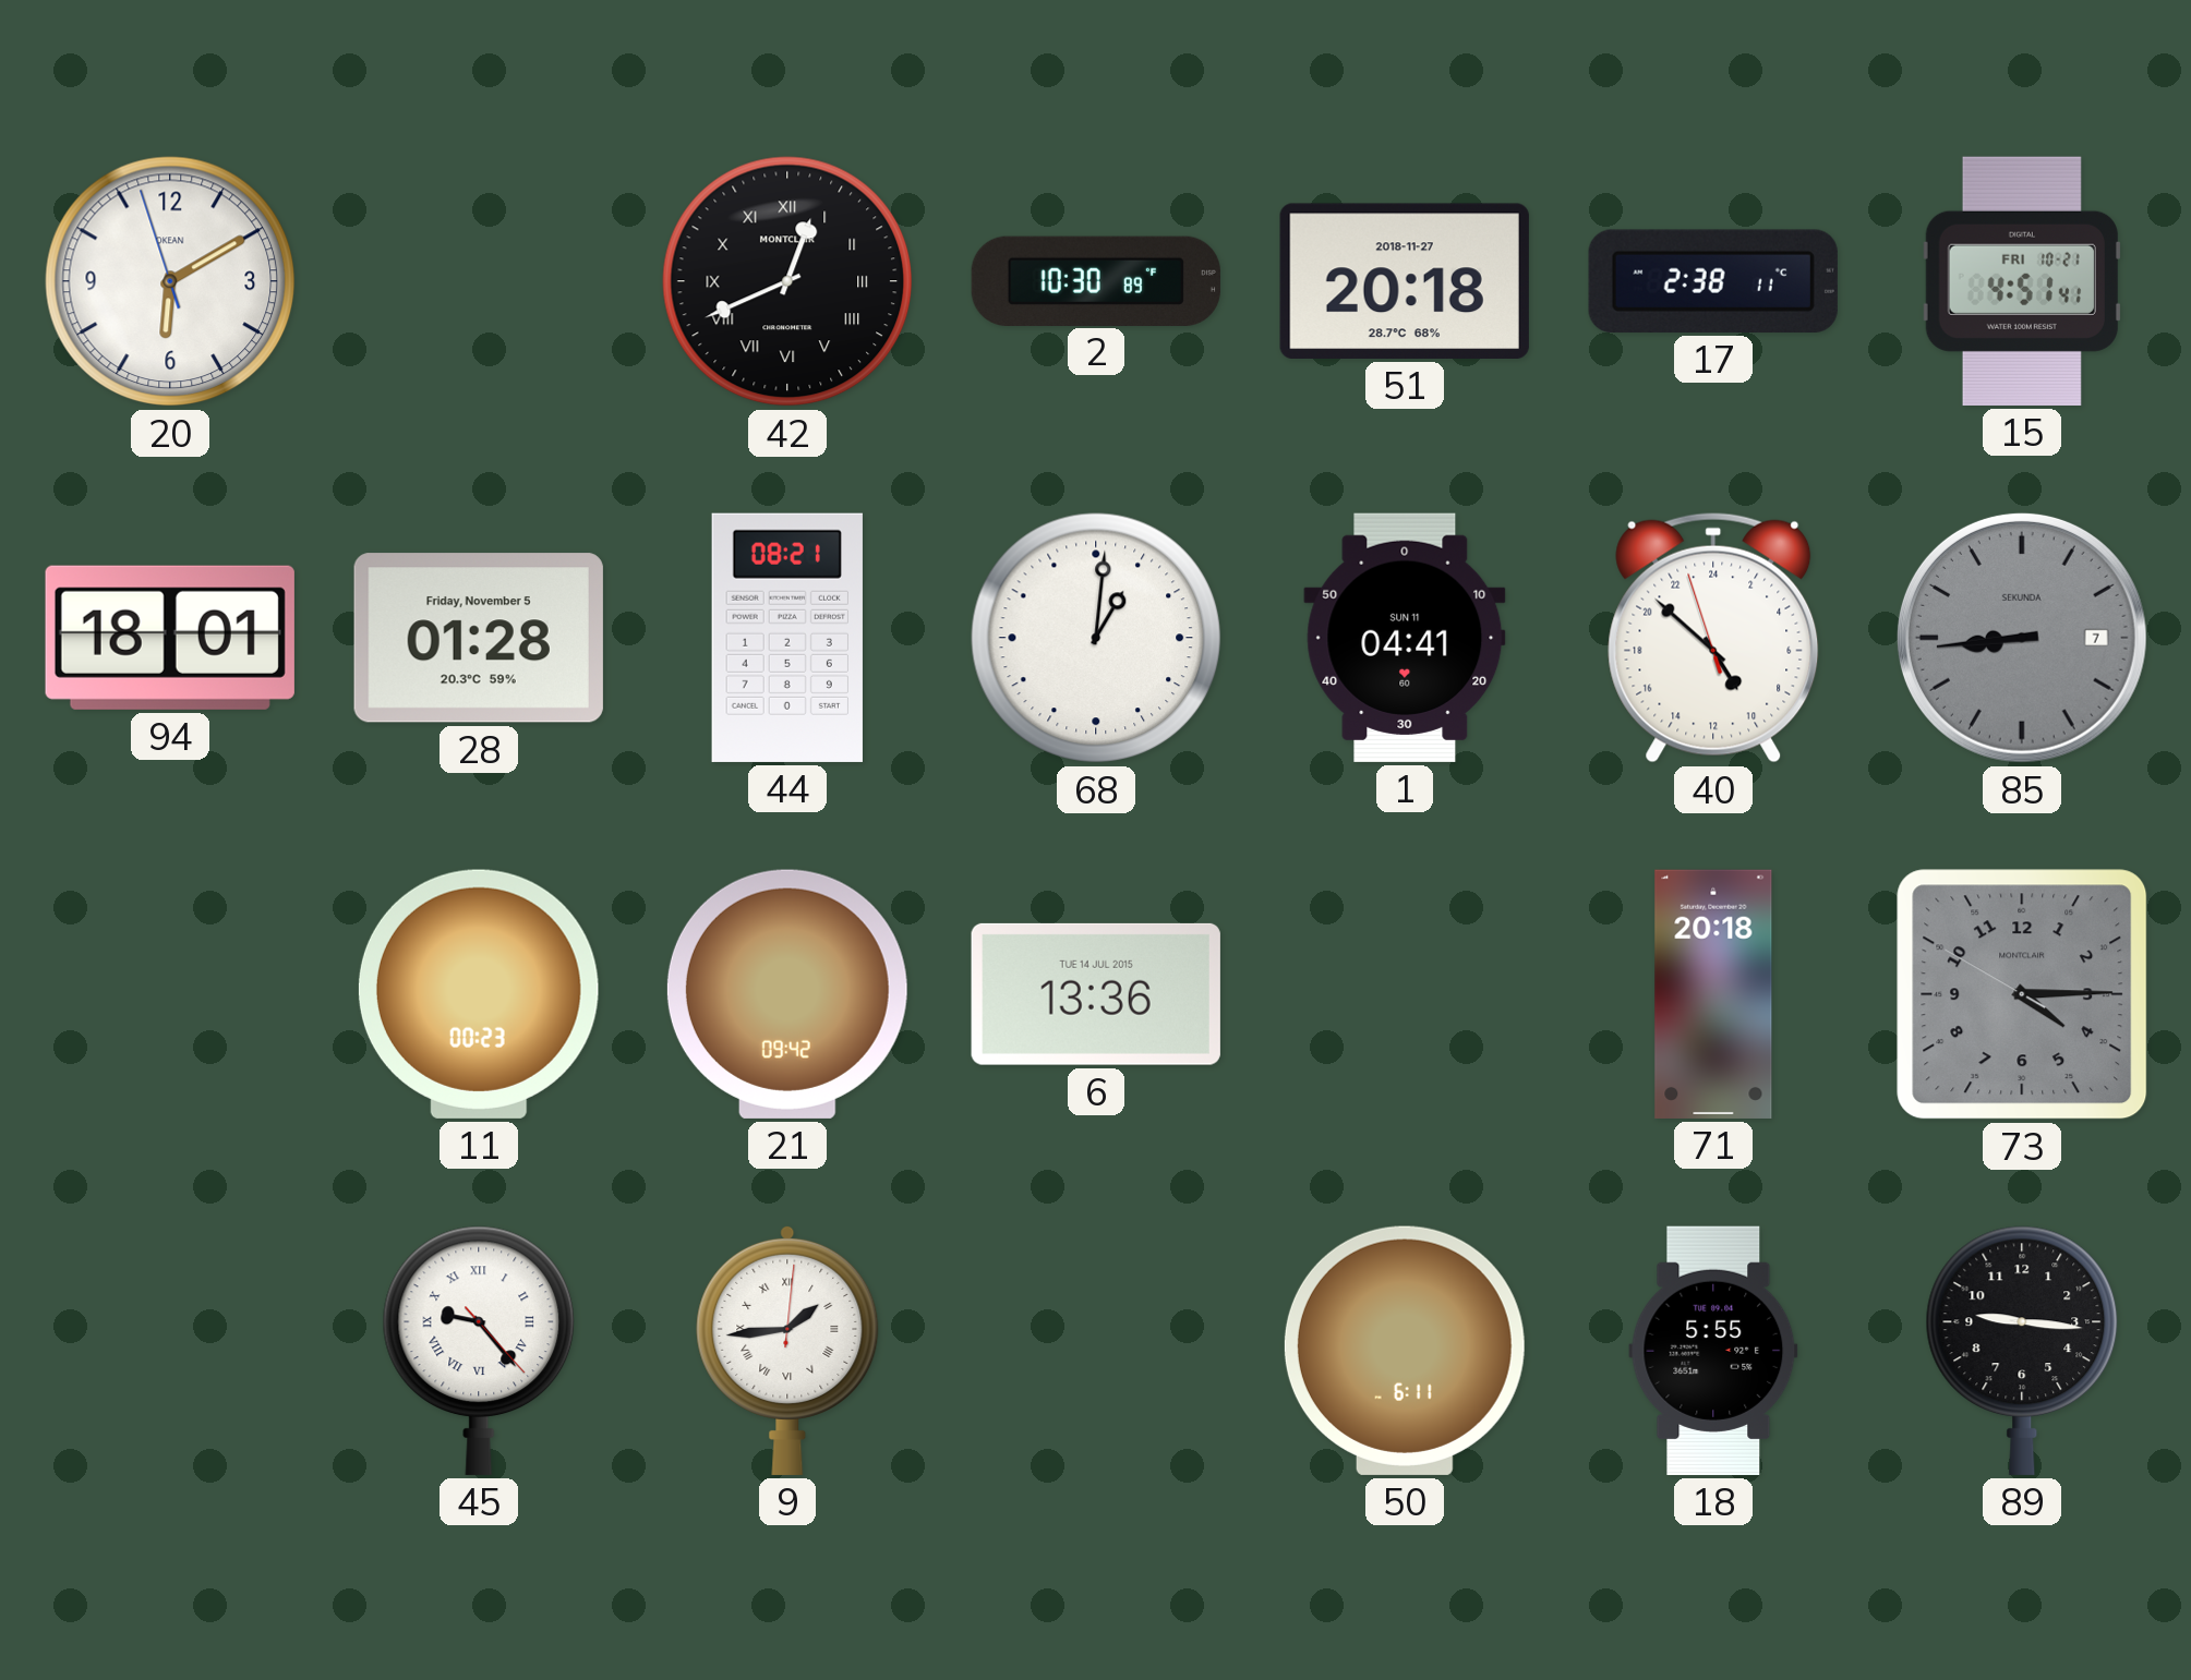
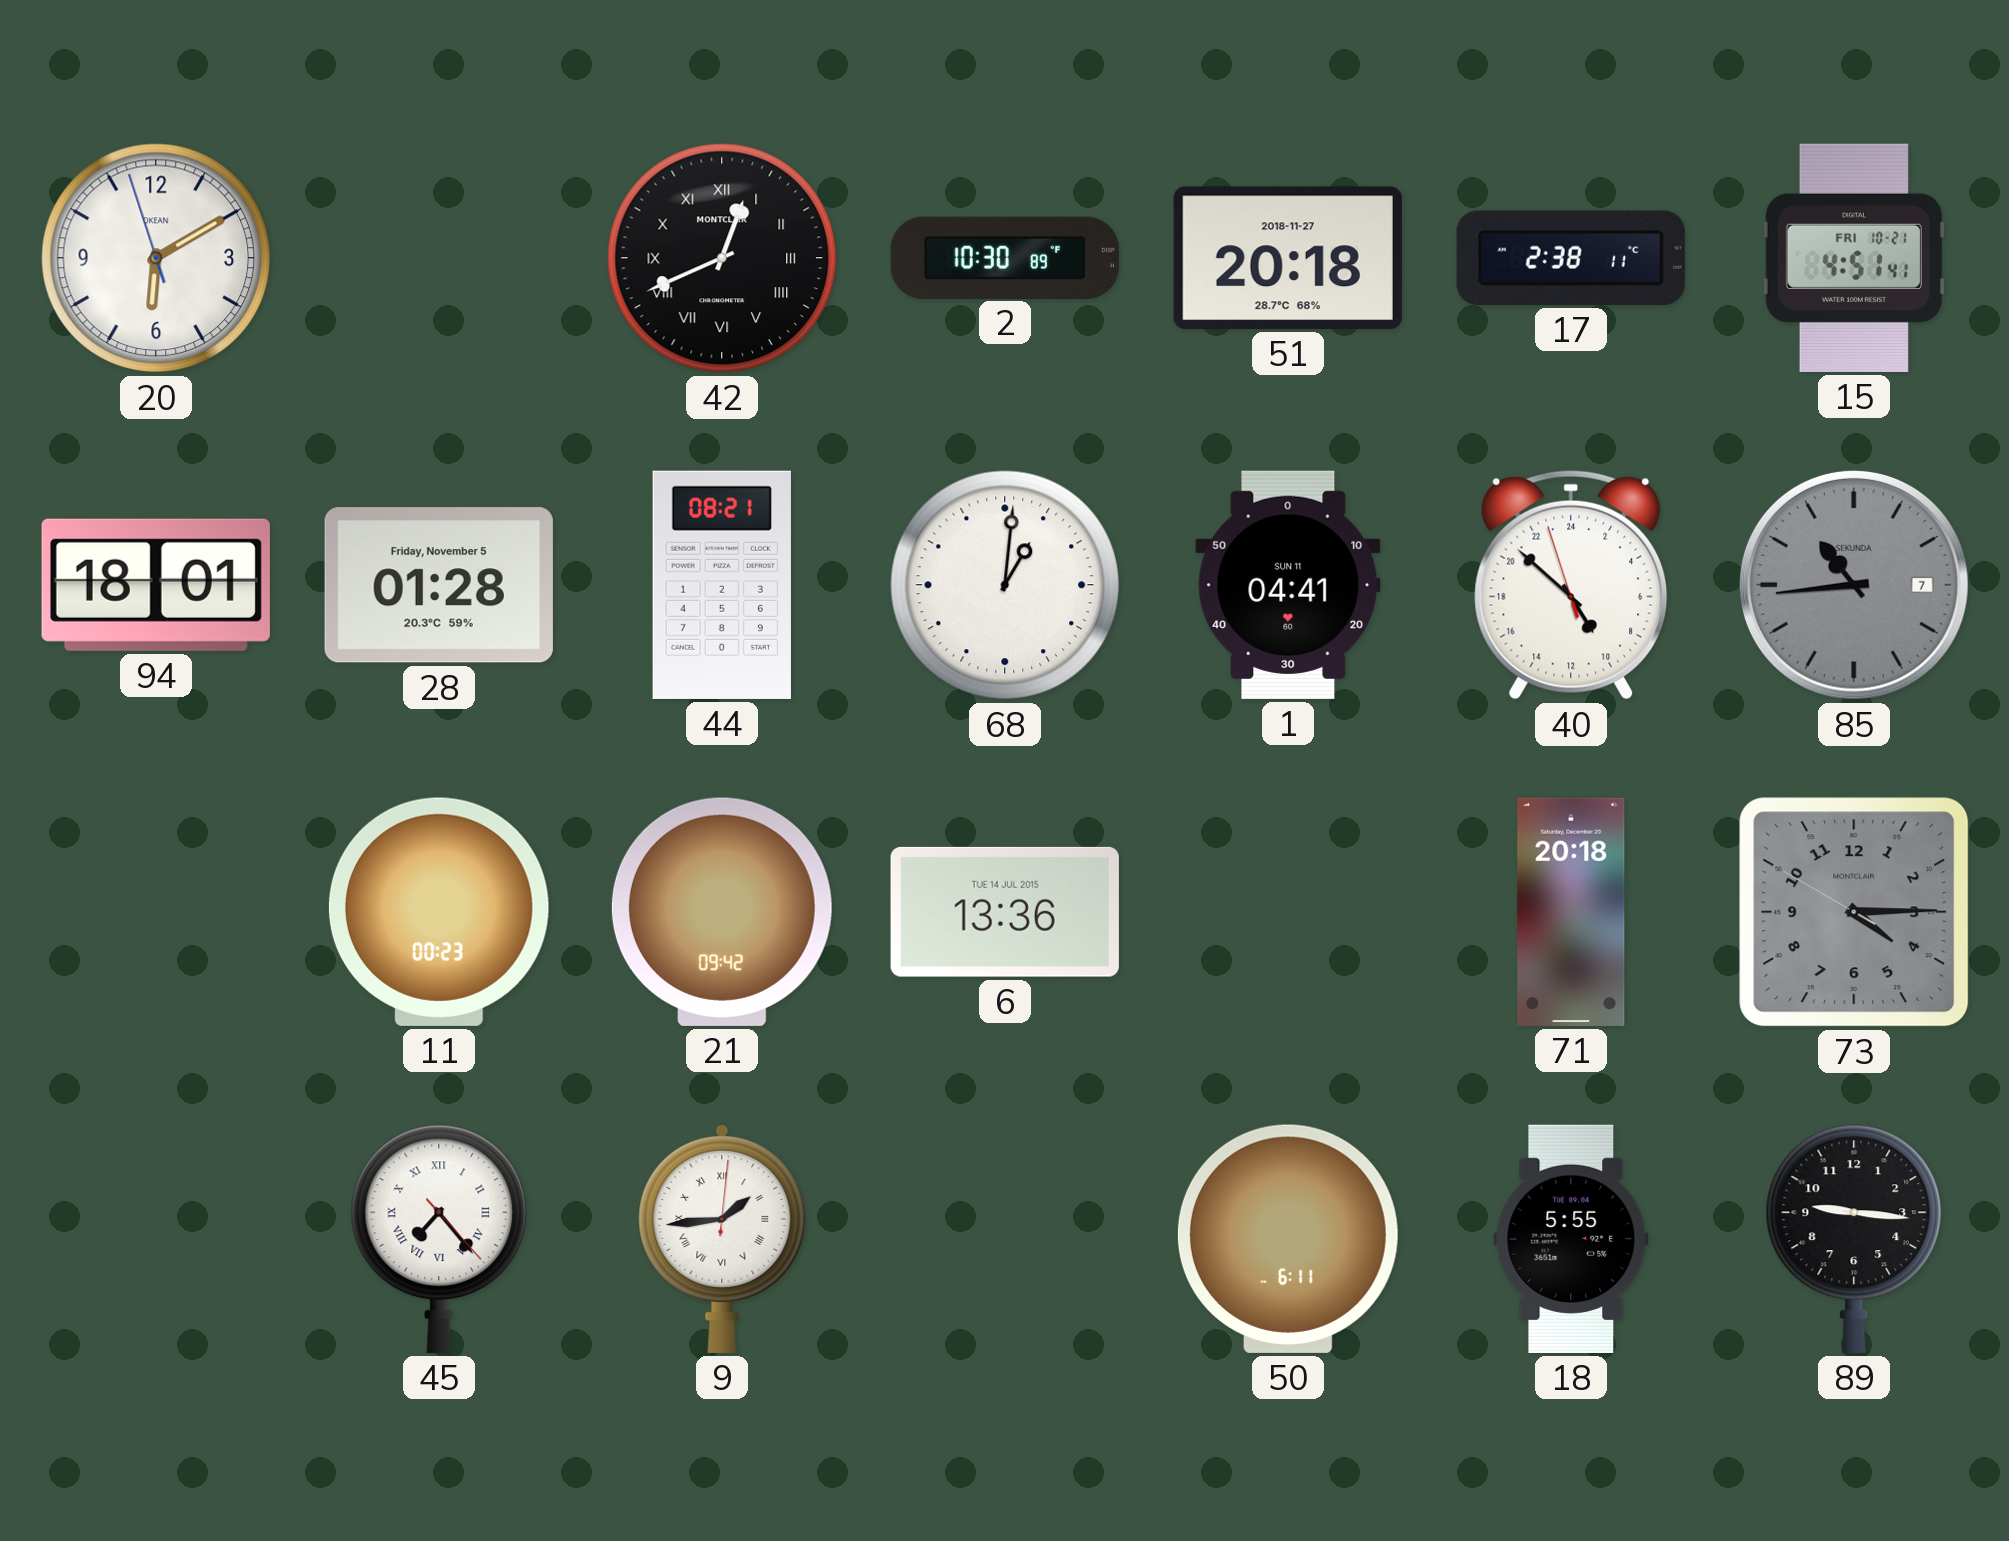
85: 8:44 -> 10:44 (1854, 585)
45: 9:23 -> 7:23 (439, 1239)
